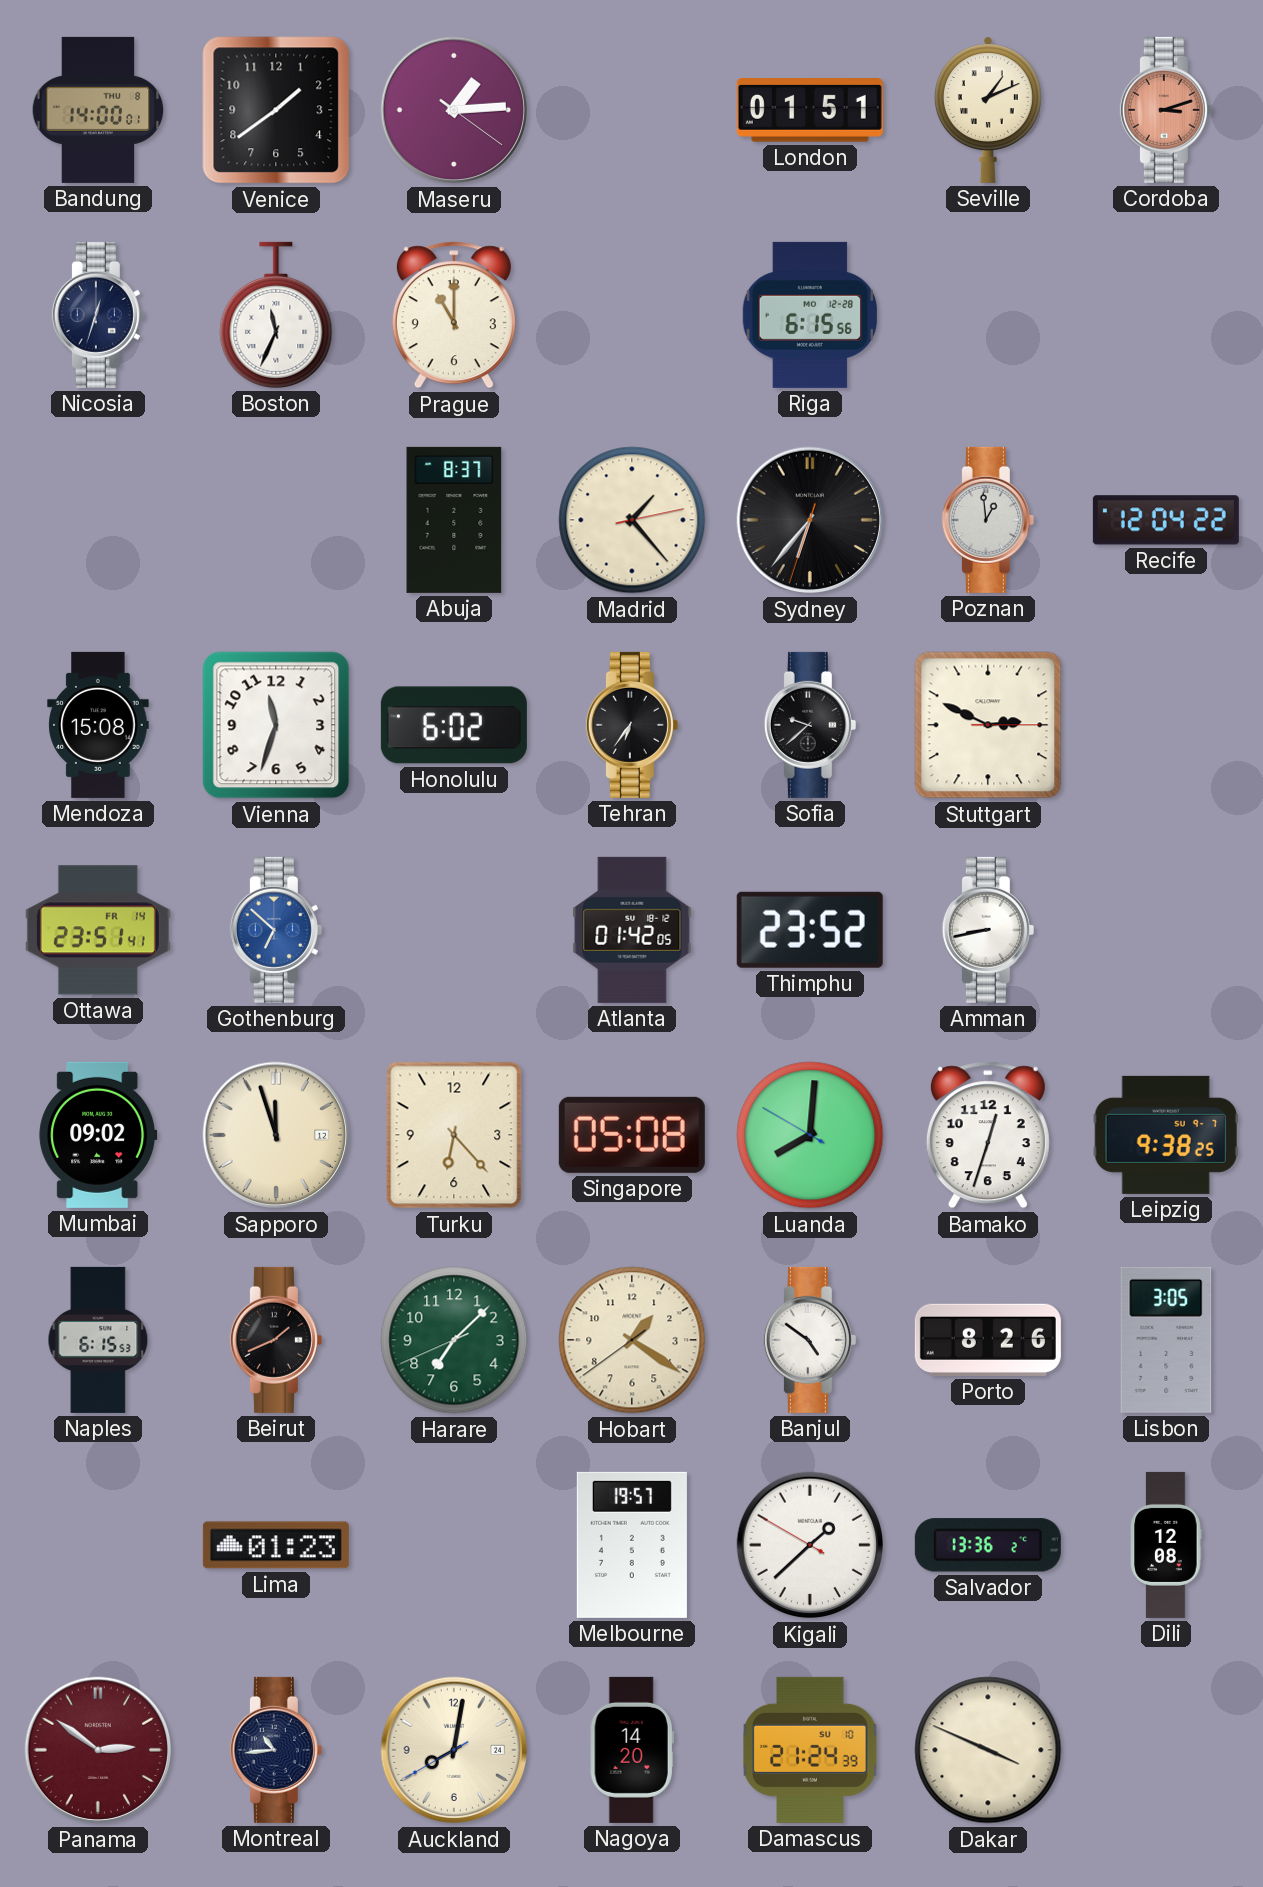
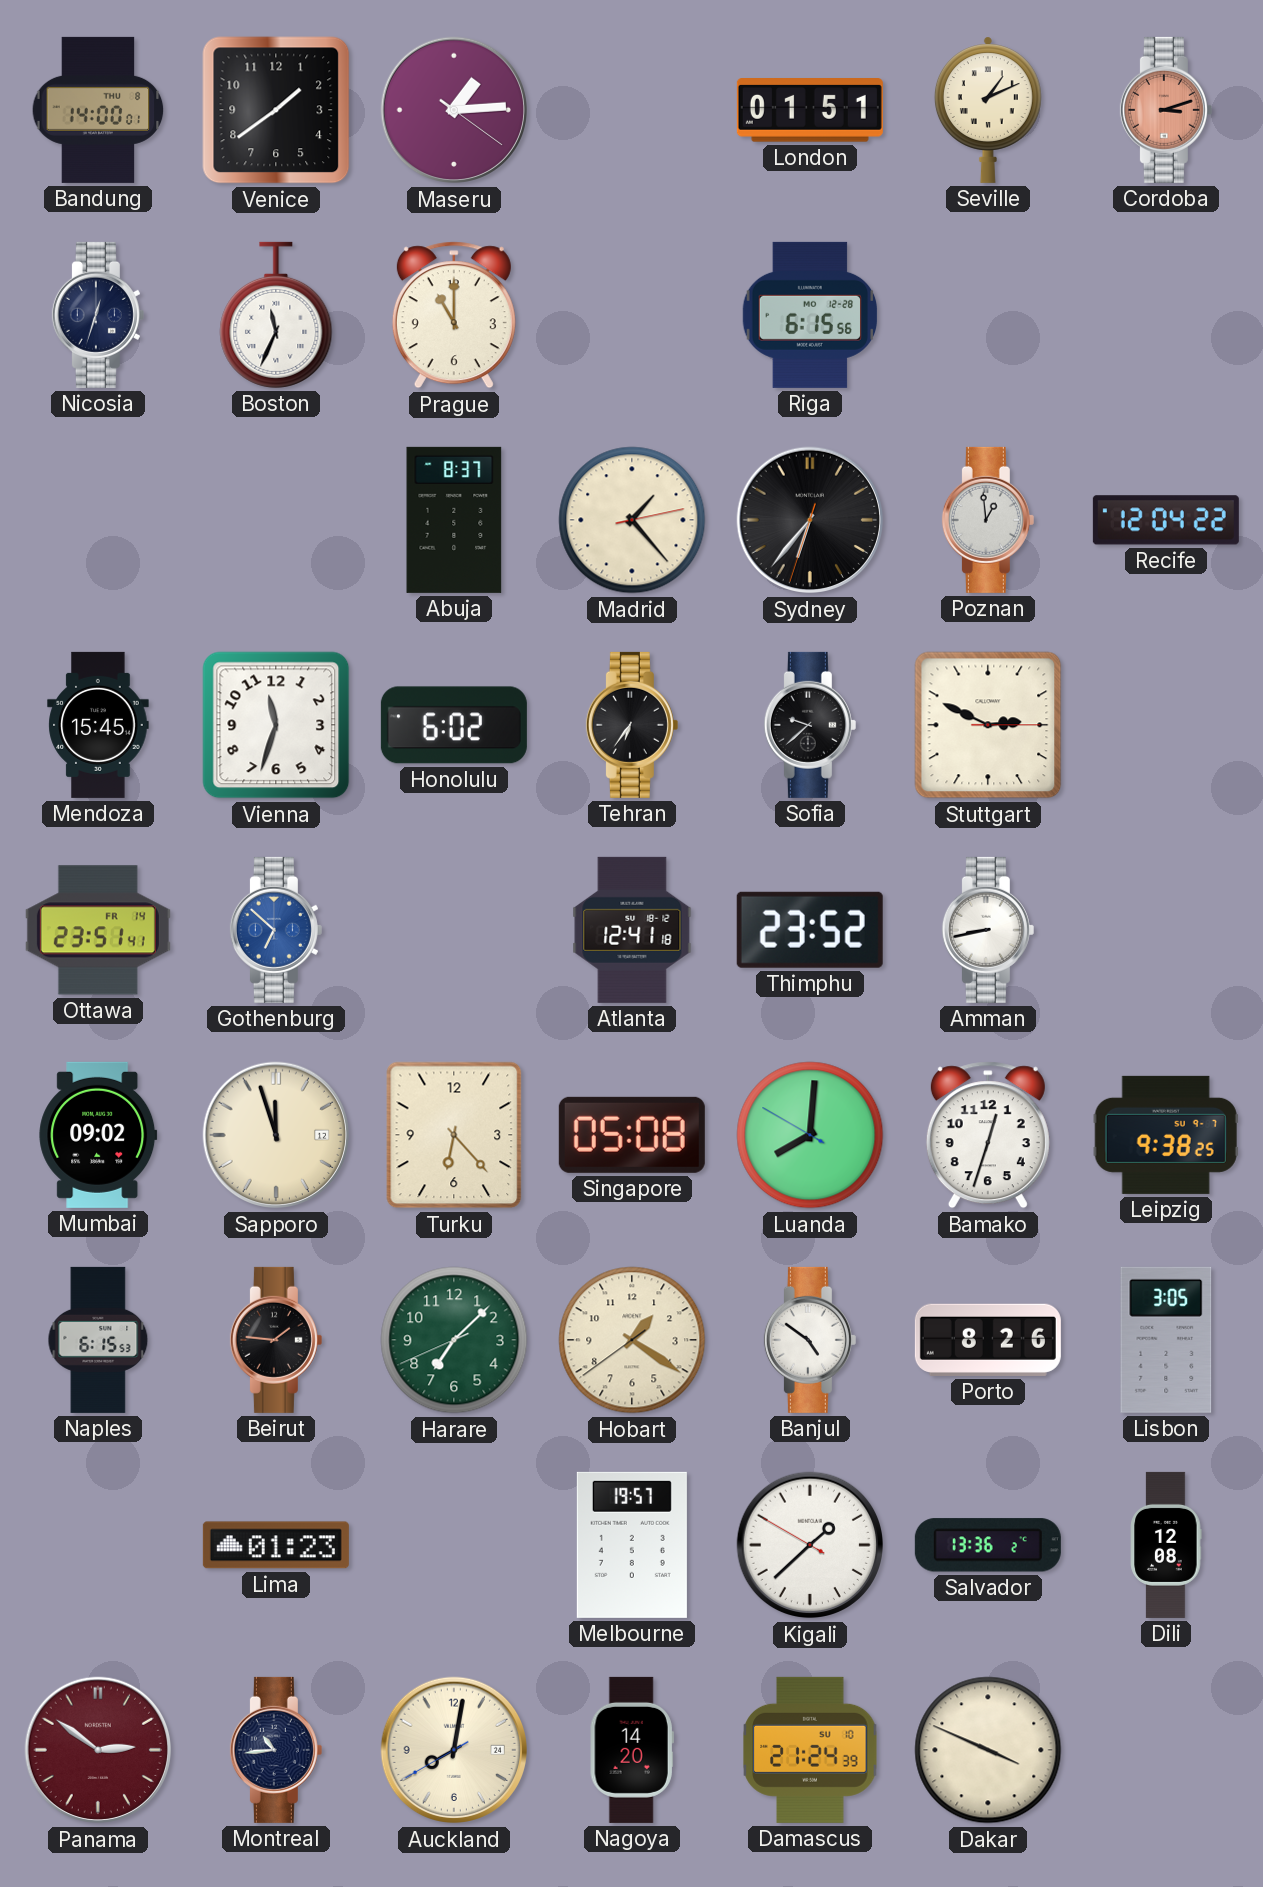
Mendoza: 15:08 -> 15:45 (98, 725)
Atlanta: 01:42 -> 12:41 (632, 930)
Beirut: 1:41 -> 1:46 (276, 1340)
